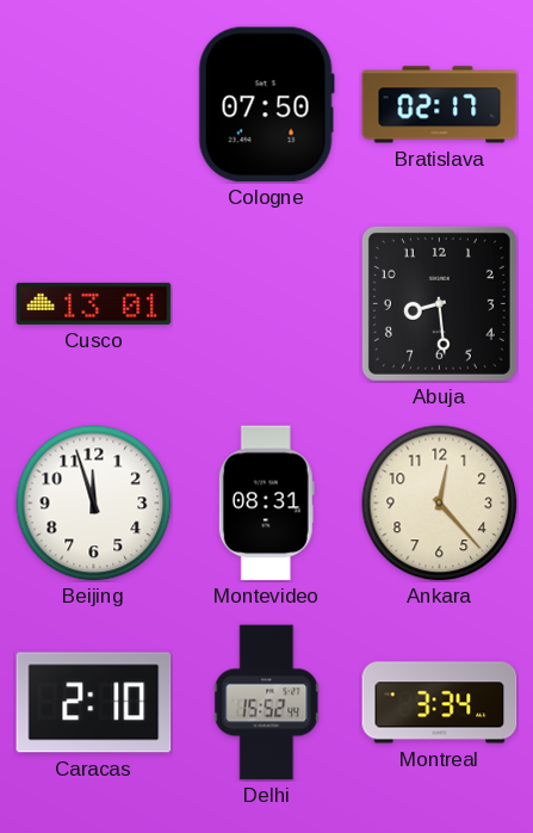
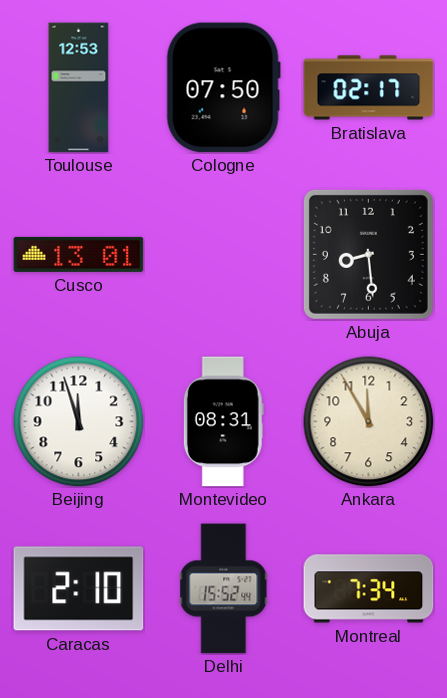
Toulouse: none -> 12:53 (79, 88)
Ankara: 12:23 -> 11:55 (369, 422)
Montreal: 3:34 -> 7:34 (369, 589)
